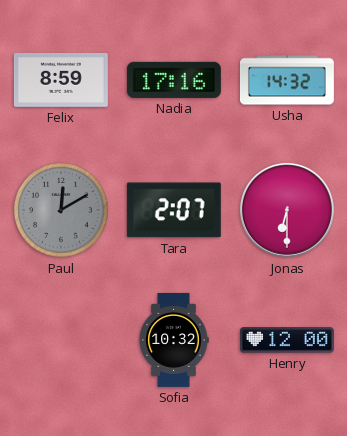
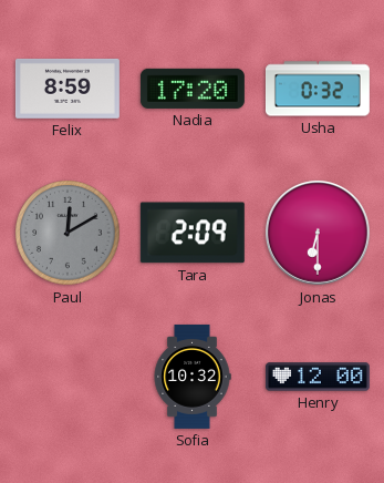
Nadia: 17:16 -> 17:20 (193, 89)
Usha: 14:32 -> 0:32 (318, 89)
Tara: 2:07 -> 2:09 (193, 233)
